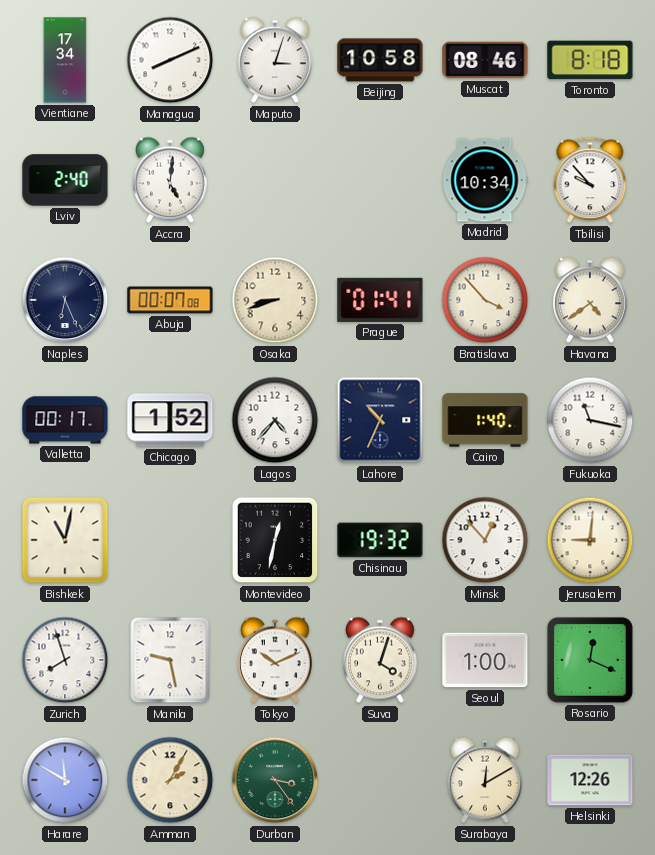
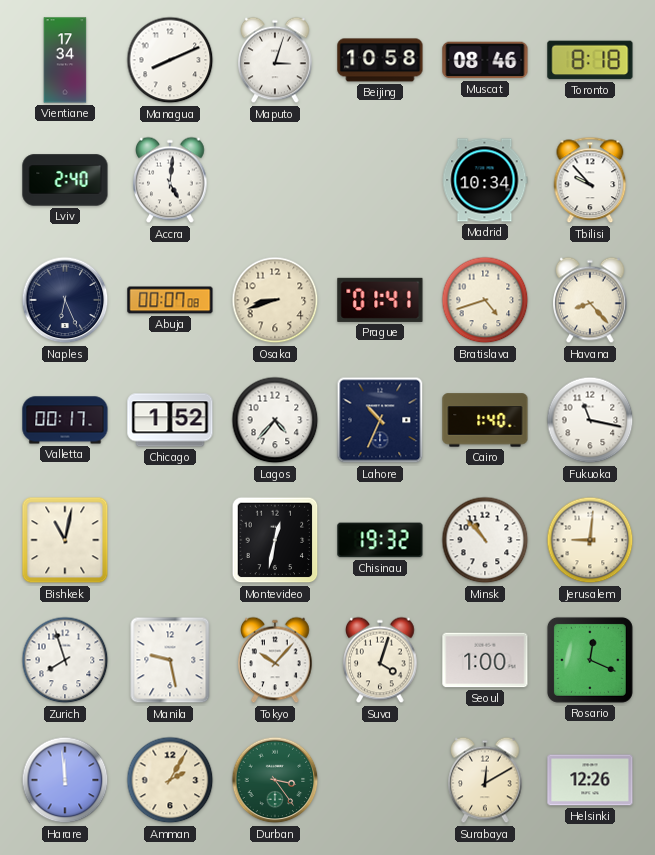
Bratislava: 3:53 -> 4:42 (485, 300)
Havana: 4:39 -> 8:23 (590, 300)
Minsk: 12:53 -> 10:53 (485, 540)
Tokyo: 10:11 -> 10:07 (275, 660)
Harare: 11:50 -> 11:59 (65, 780)
